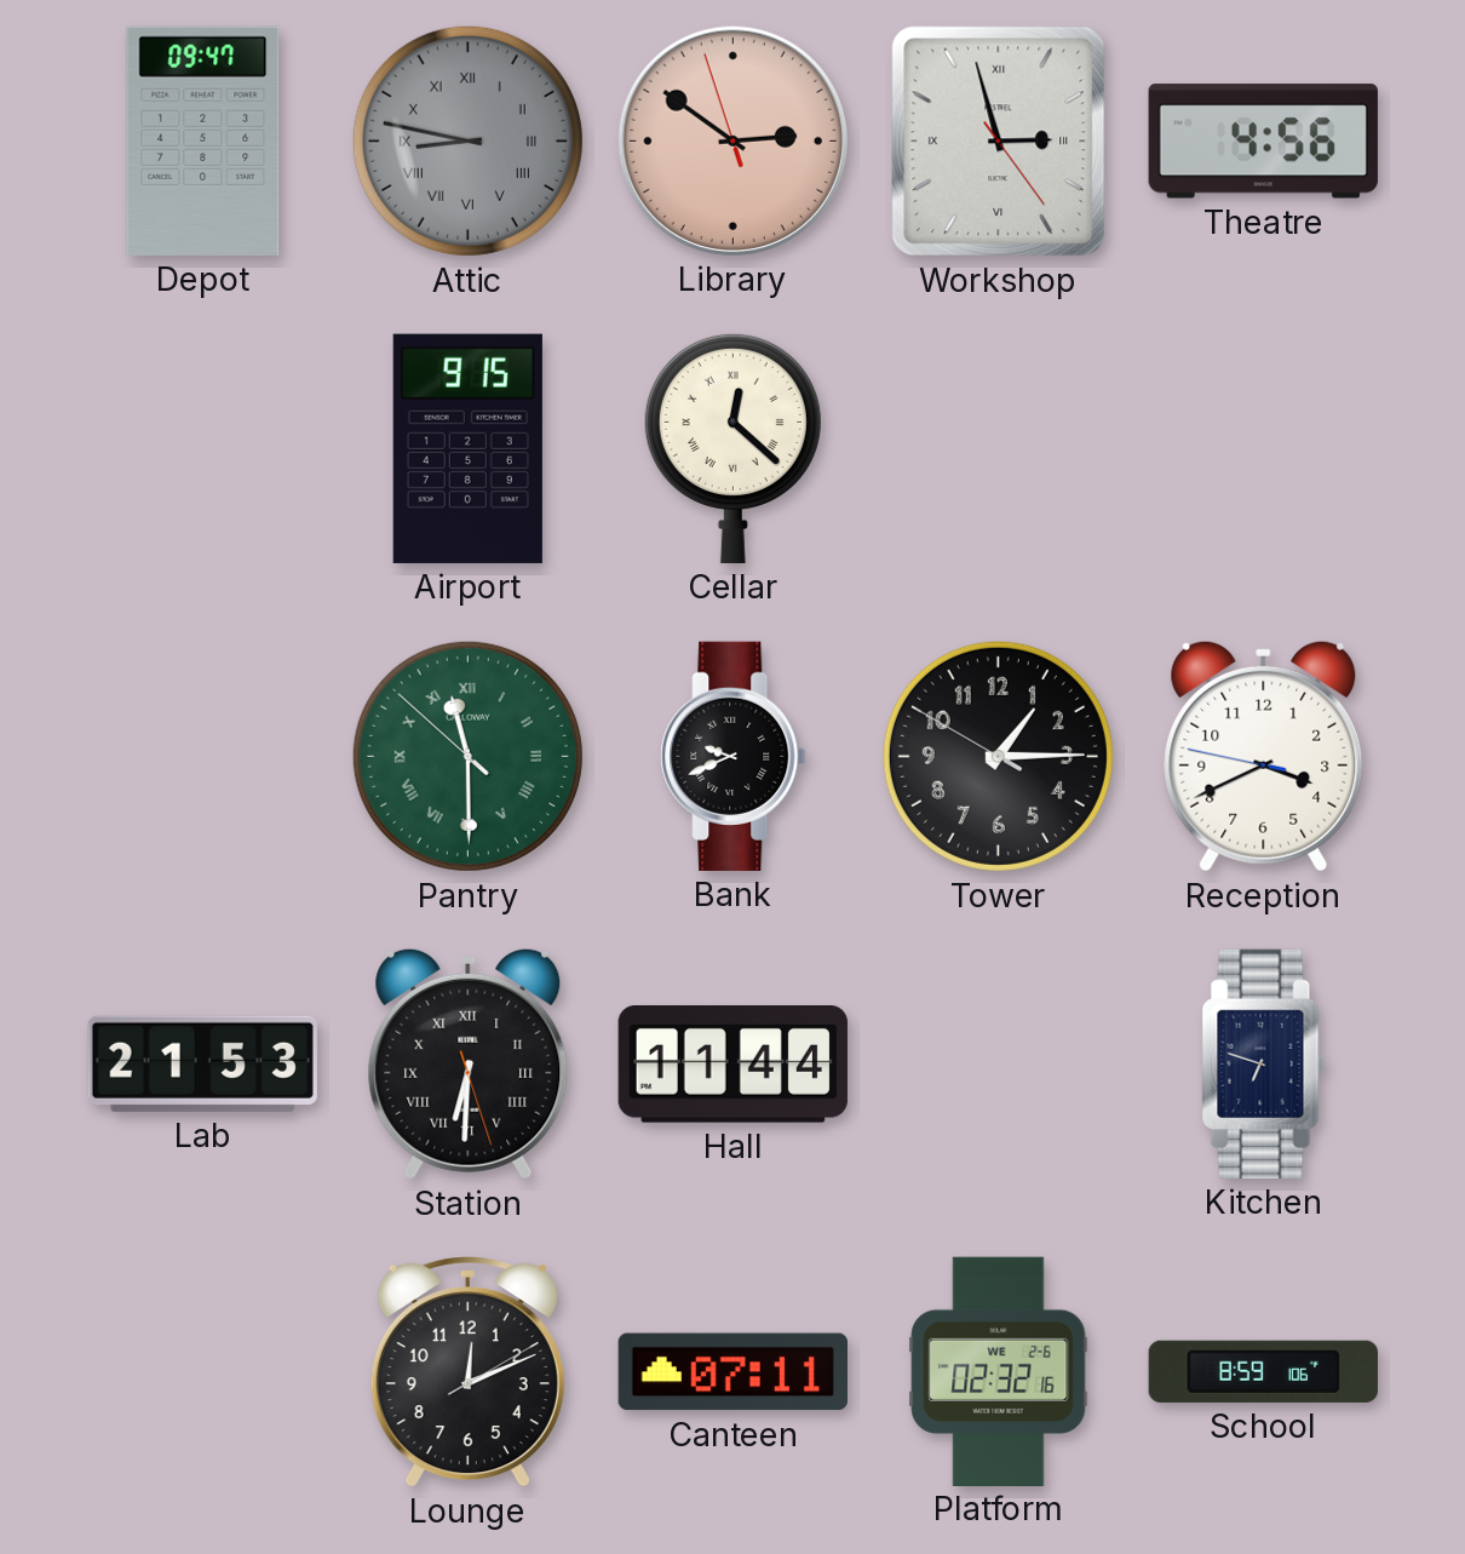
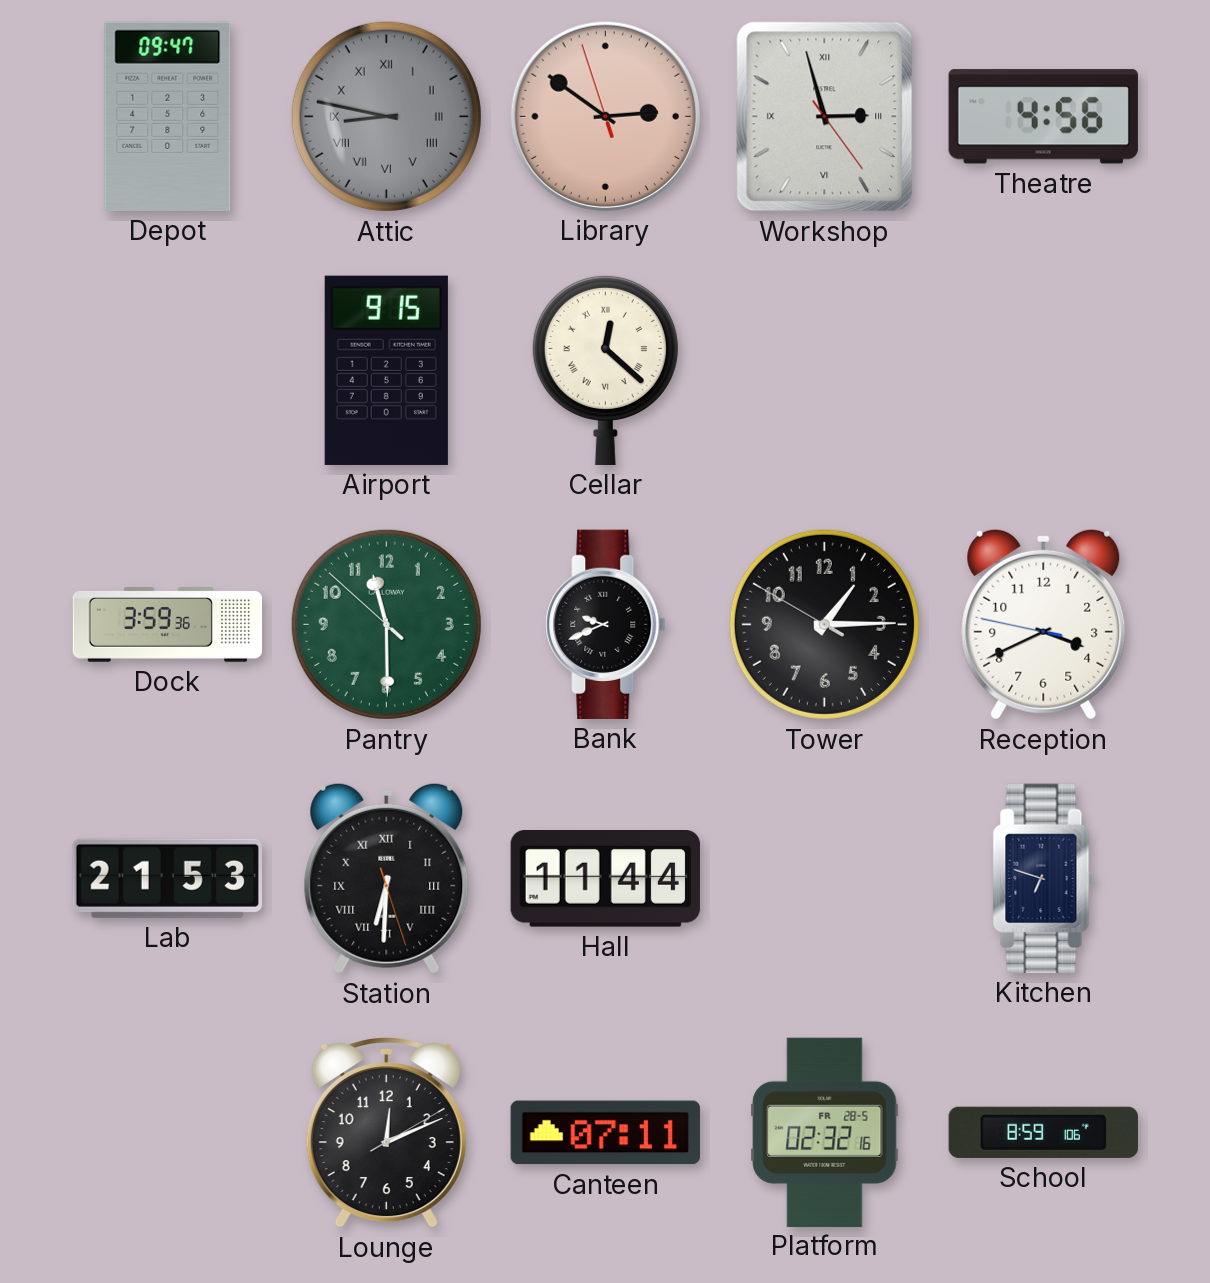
Dock: none -> 3:59 (168, 625)
Pantry numerals: Roman -> Arabic (386, 624)
Platform date: WE 2-6 -> FR 28-5 (825, 1132)
